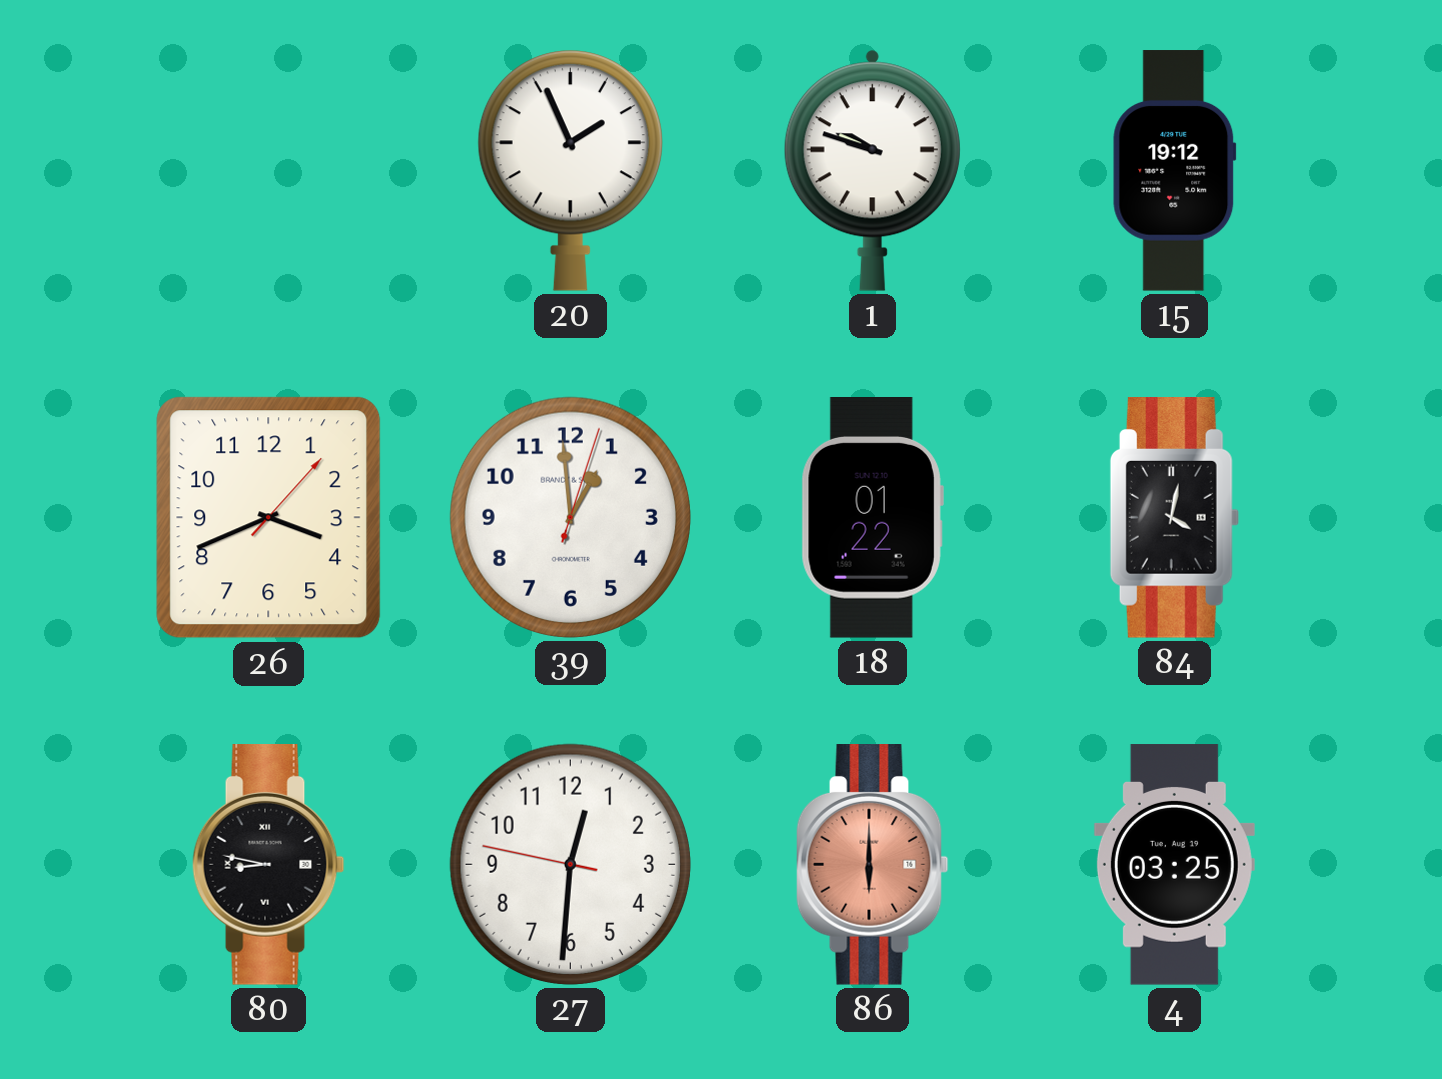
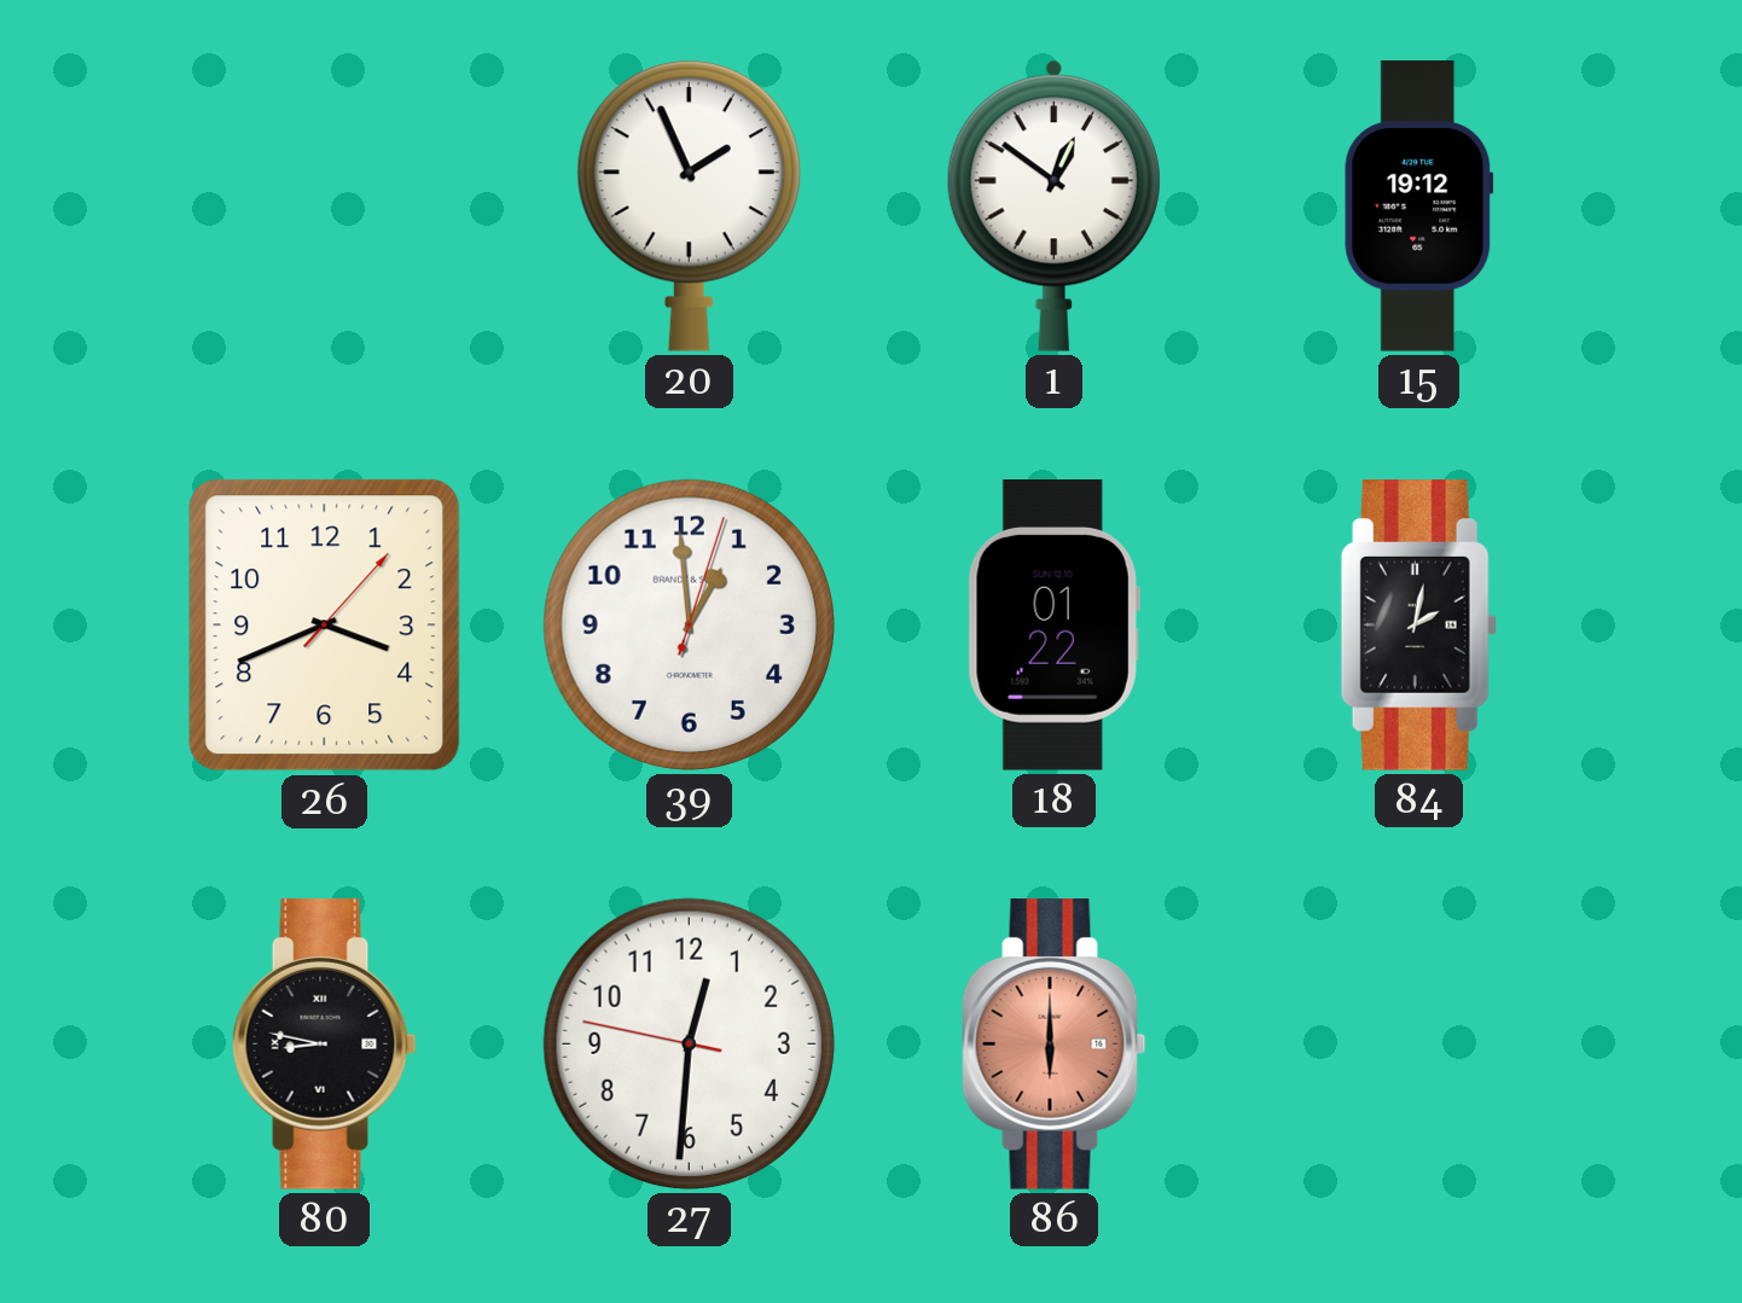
1: 9:48 -> 12:51 (1053, 205)
84: 4:02 -> 2:02 (1418, 626)
4: 03:25 -> none (1174, 865)
